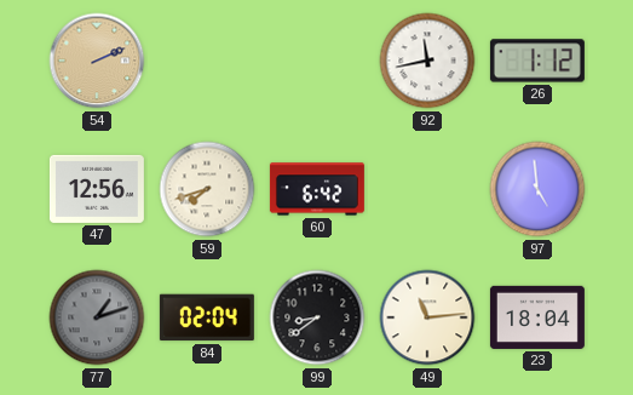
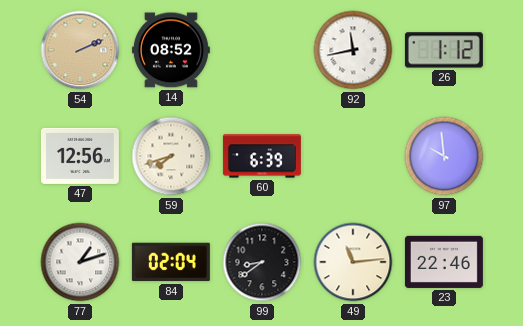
14: none -> 08:52 (171, 50)
60: 6:42 -> 6:39 (262, 156)
97: 4:59 -> 9:59 (444, 156)
77 dial: grey -> white (80, 262)
23: 18:04 -> 22:46 (444, 262)
